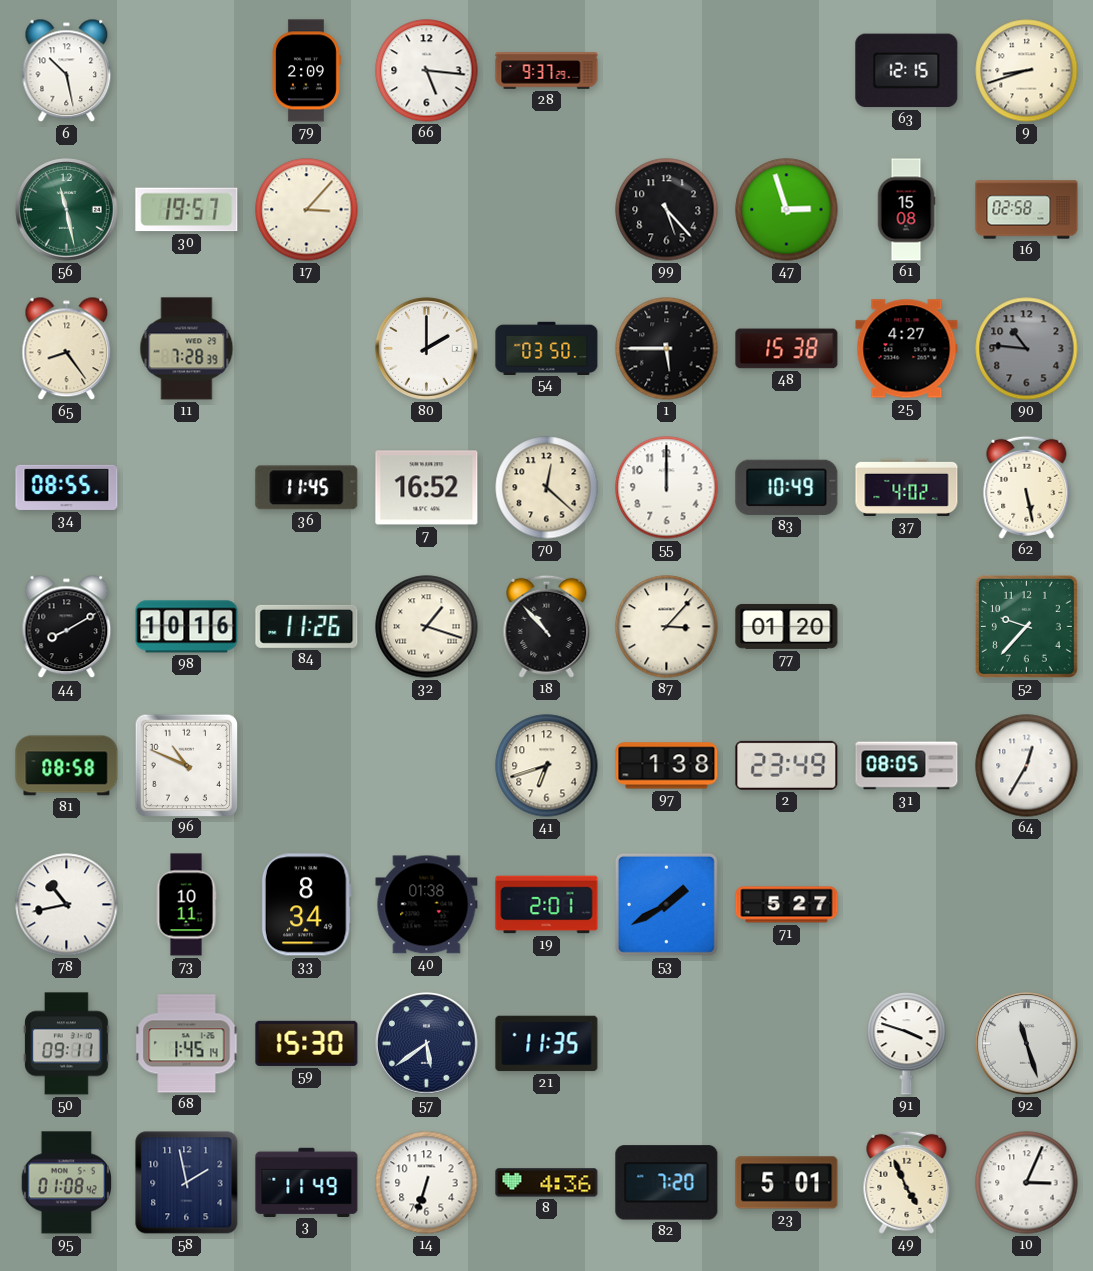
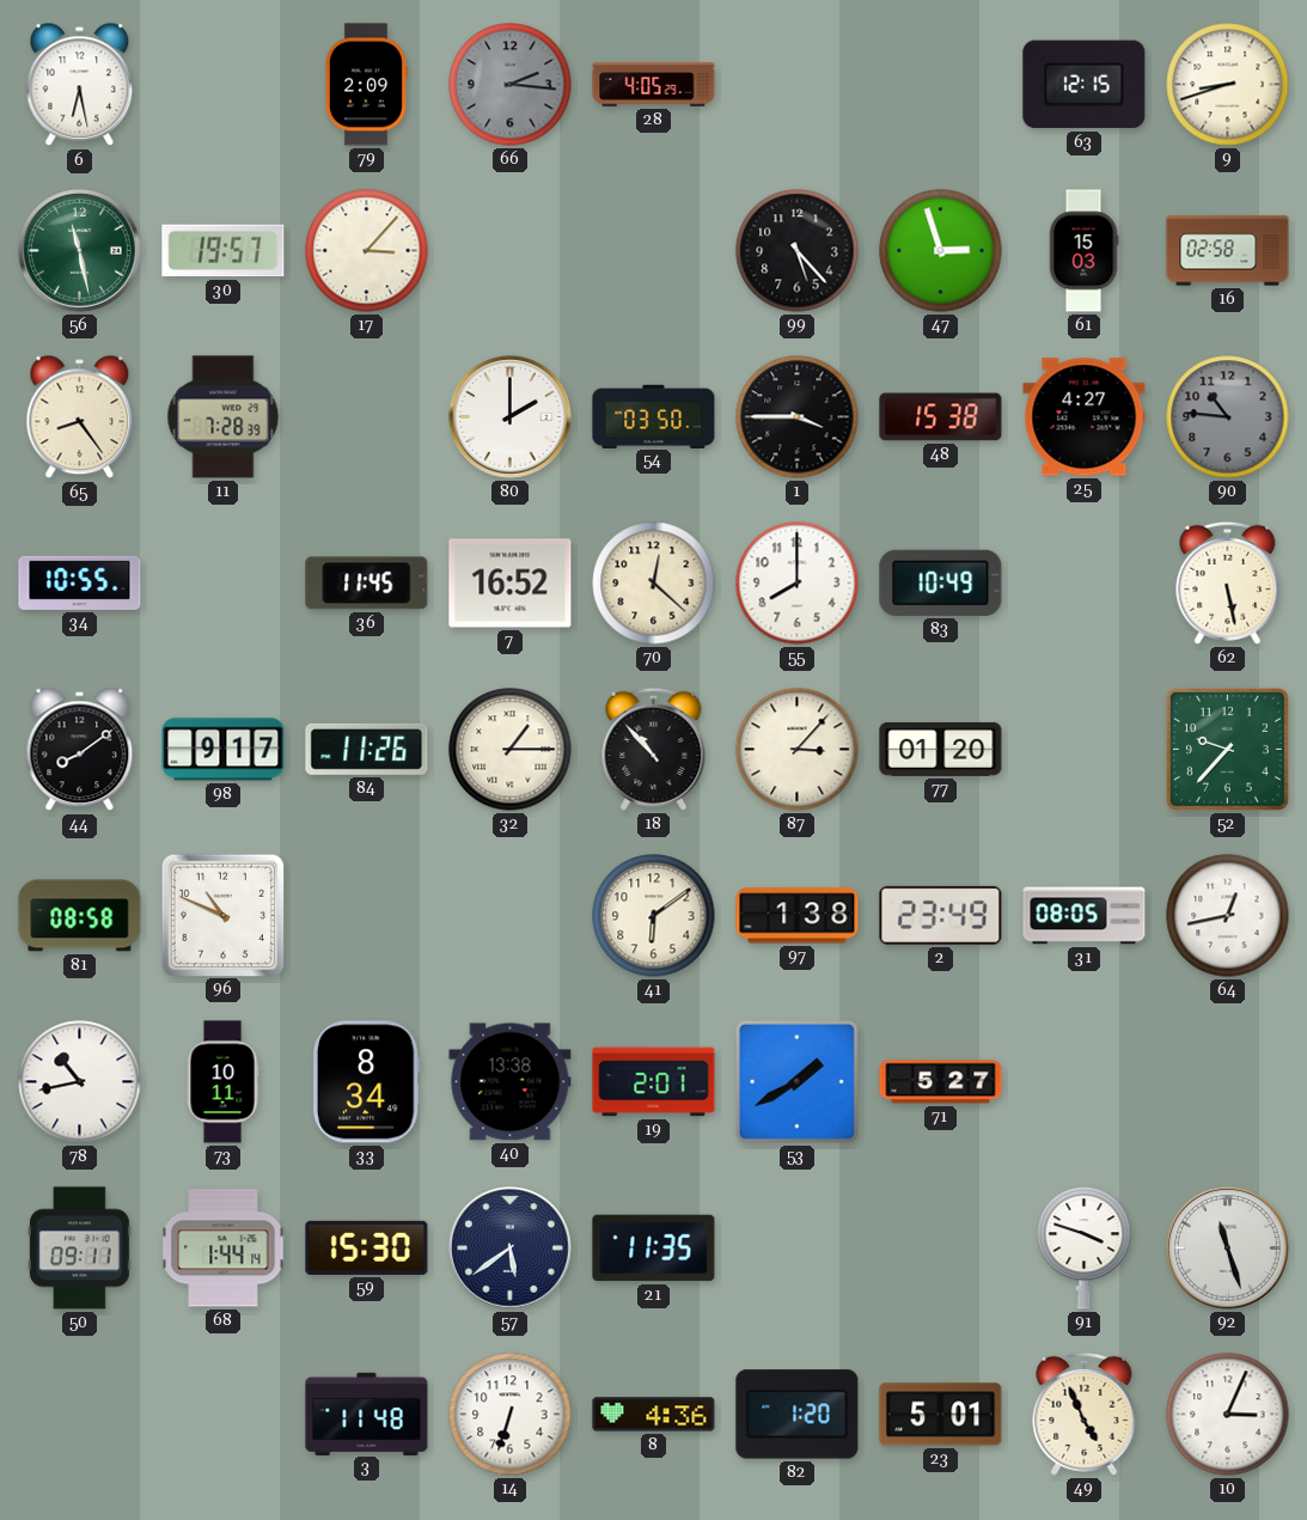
6: 10:28 -> 6:28 (80, 85)
66: 5:16 -> 2:16 (511, 85)
66 dial: white -> grey (511, 85)
28: 9:37 -> 4:05 (654, 85)
61: 15:08 -> 15:03 (1083, 251)
1: 5:45 -> 3:45 (798, 417)
34: 08:55 -> 10:55 (80, 582)
55: 12:00 -> 8:00 (798, 584)
37: 4:02 -> none (907, 487)
44: 8:10 -> 8:09 (80, 750)
98: 10:16 -> 9:17 (224, 750)
32: 1:18 -> 1:15 (511, 750)
41: 6:42 -> 6:09 (654, 916)
64: 12:35 -> 12:43 (1228, 916)
40: 01:38 -> 13:38 (511, 1082)
68: 1:45 -> 1:44 (224, 1249)
95: 01:08 -> none (67, 1183)
58: 1:58 -> none (187, 1183)
3: 11:49 -> 11:48 (367, 1414)
82: 7:20 -> 1:20 (798, 1415)
